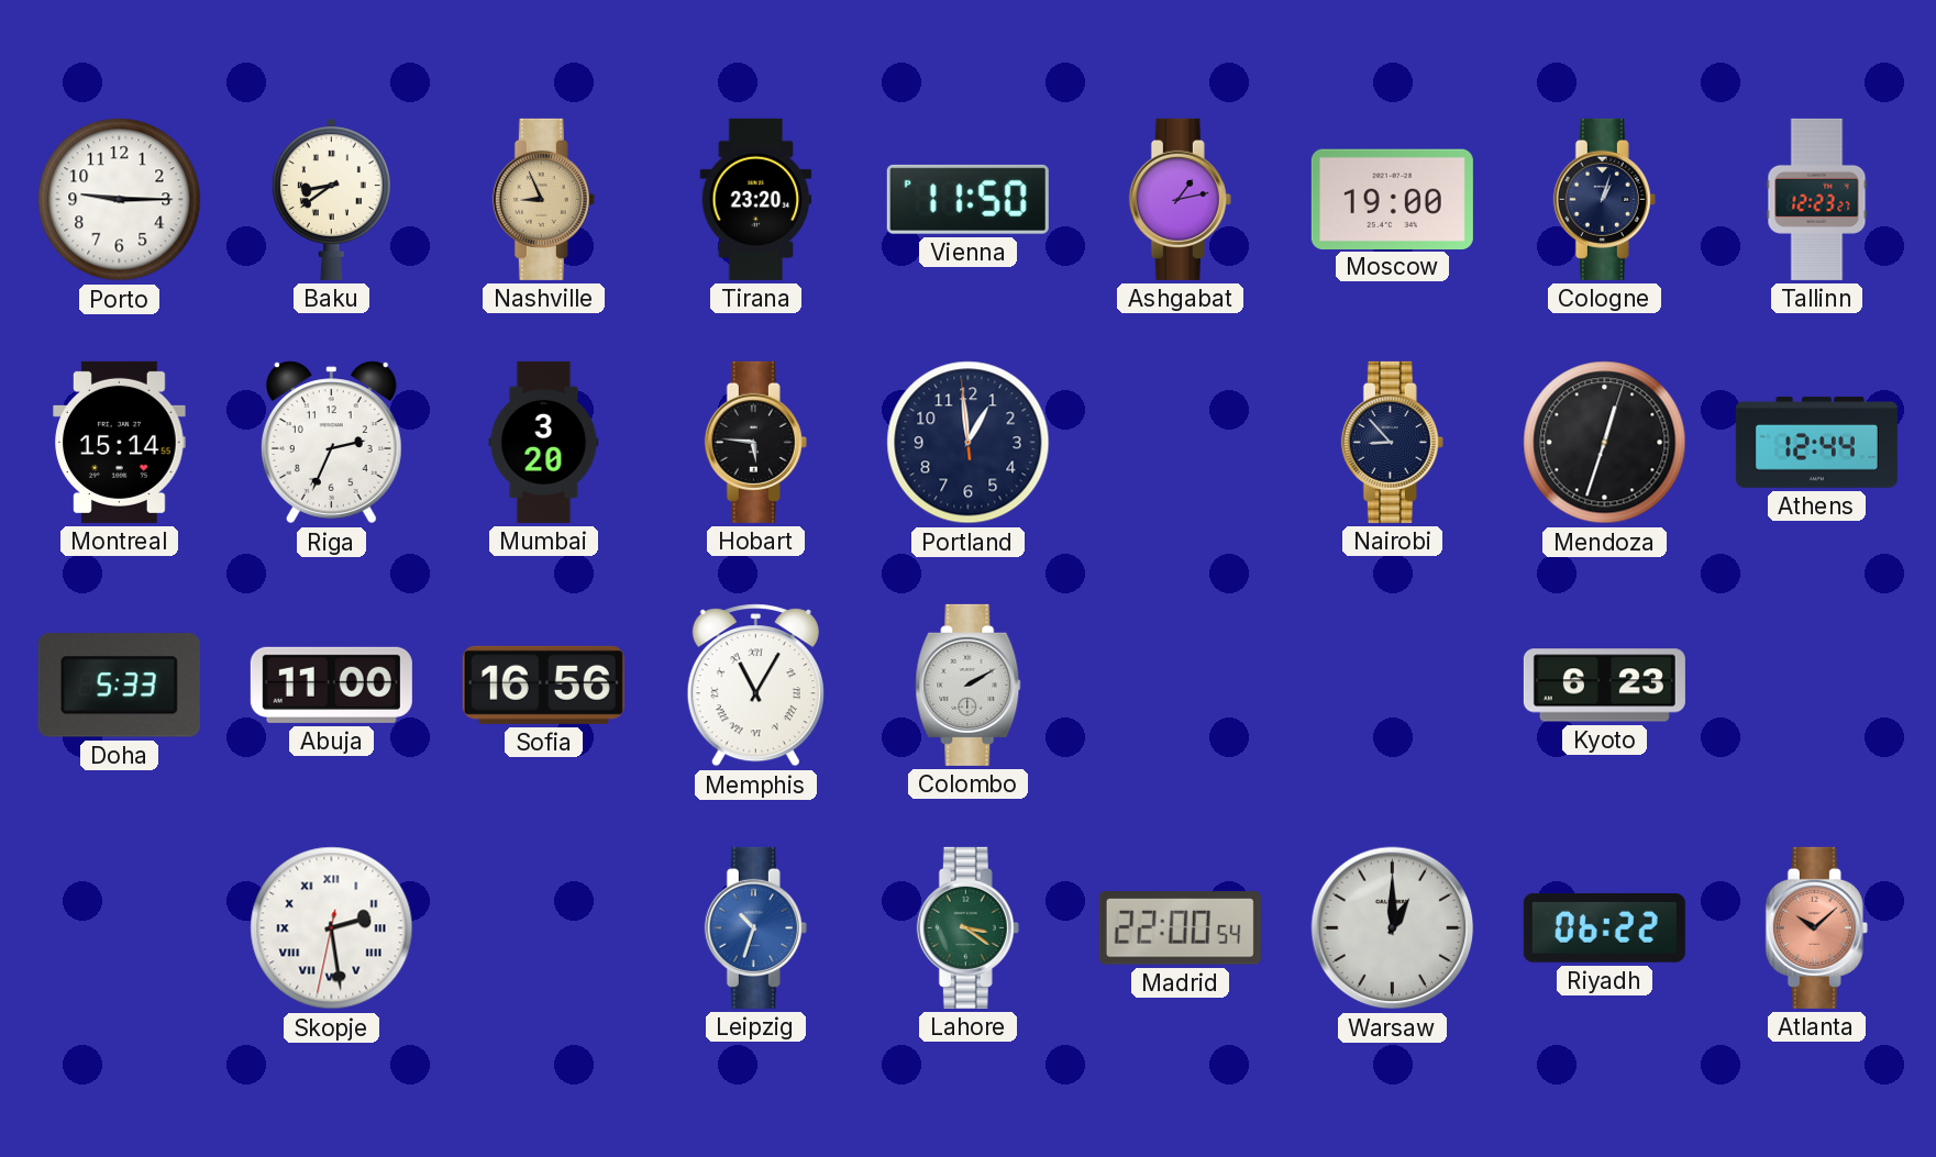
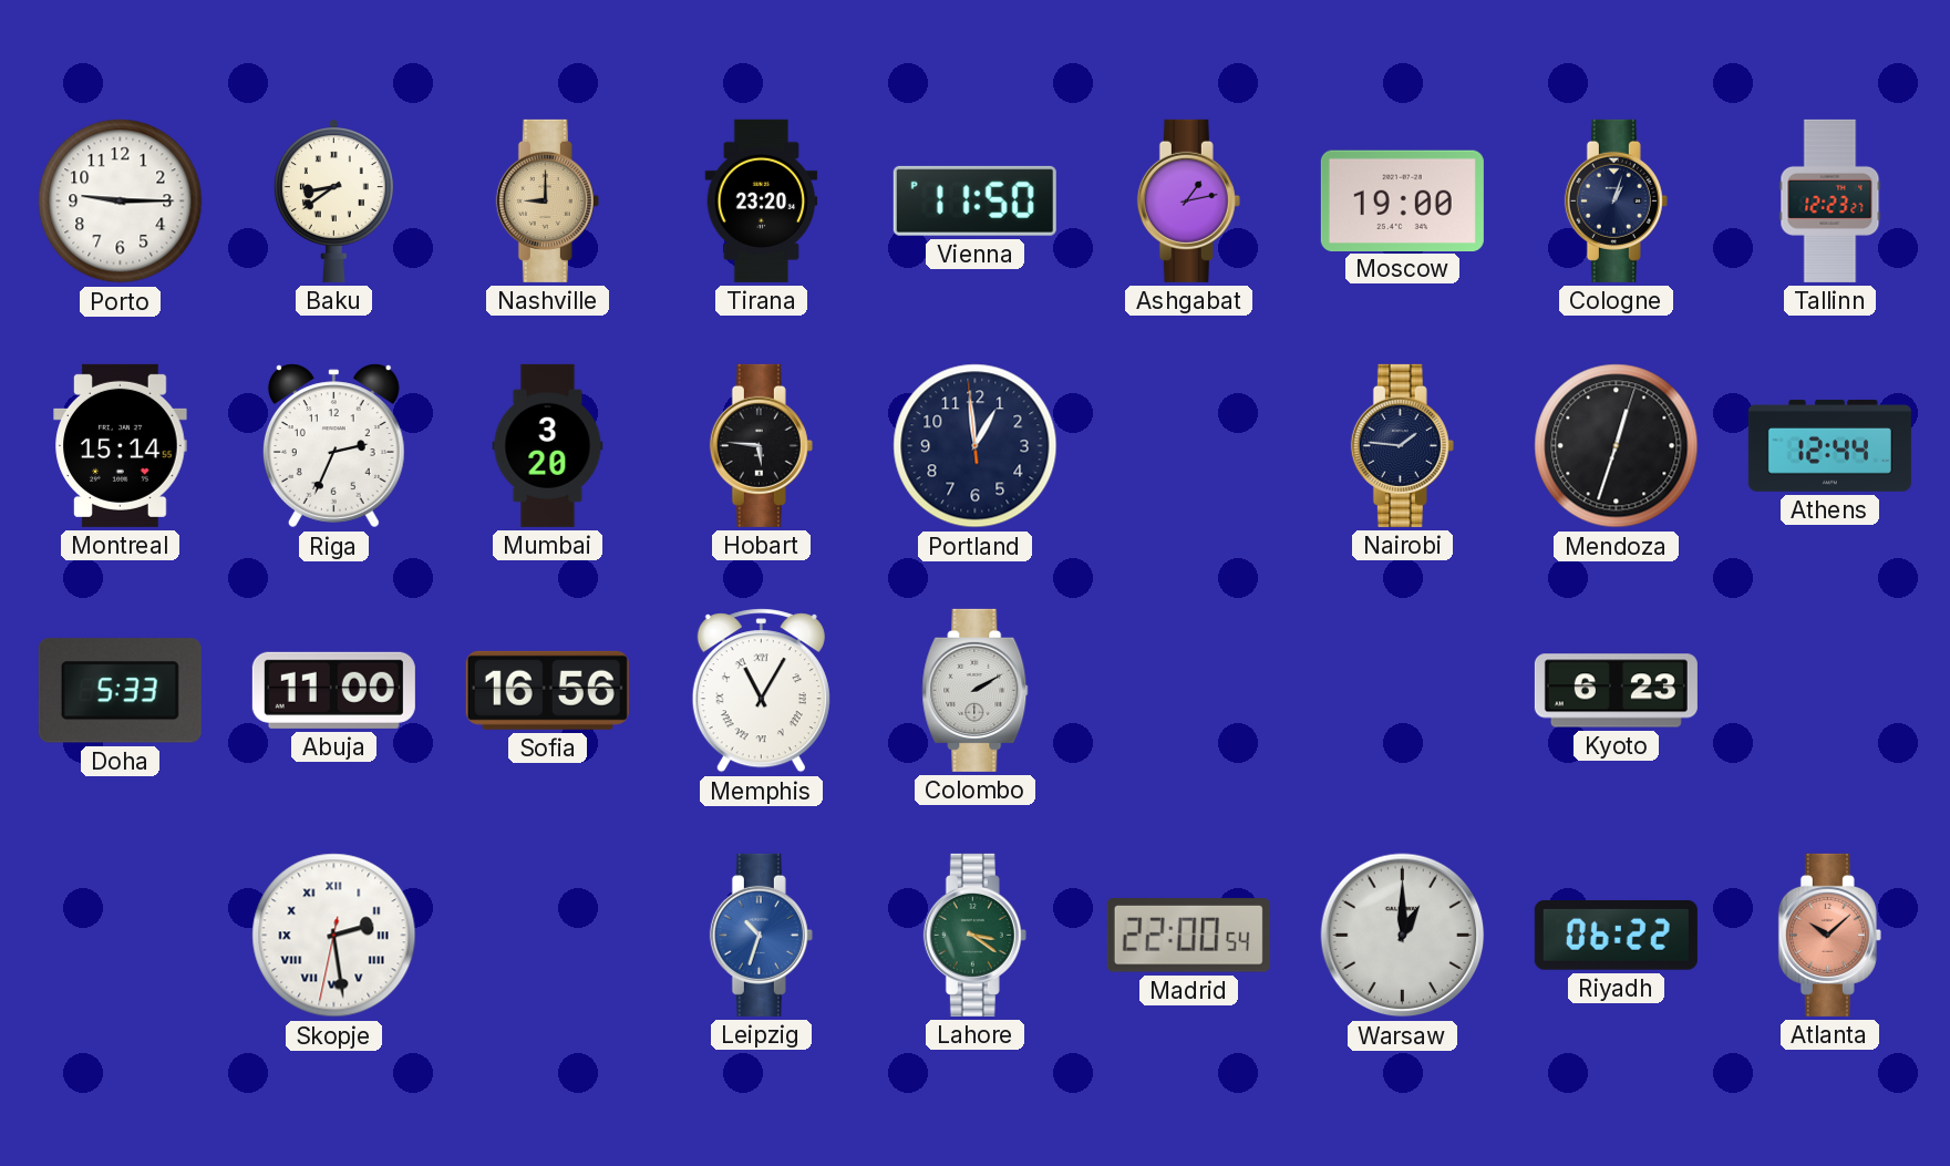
Nashville: 8:56 -> 9:00 (547, 200)
Nairobi: 8:53 -> 1:46 (1402, 445)
